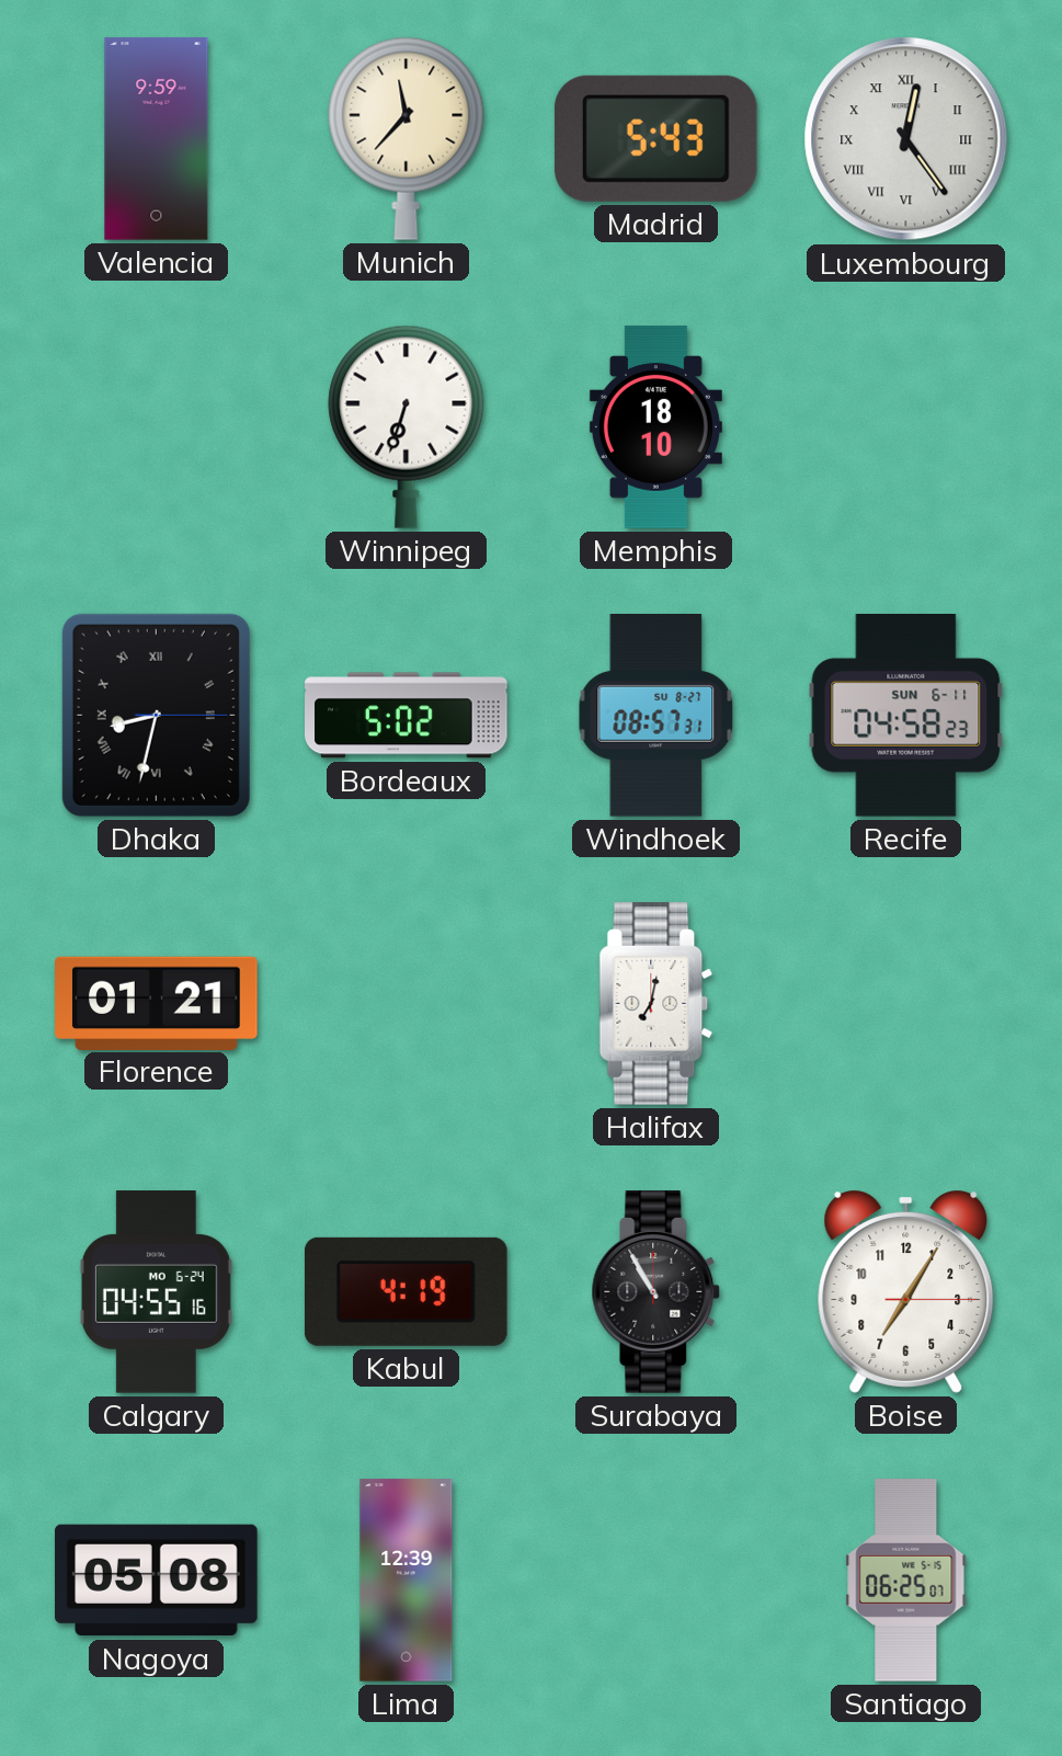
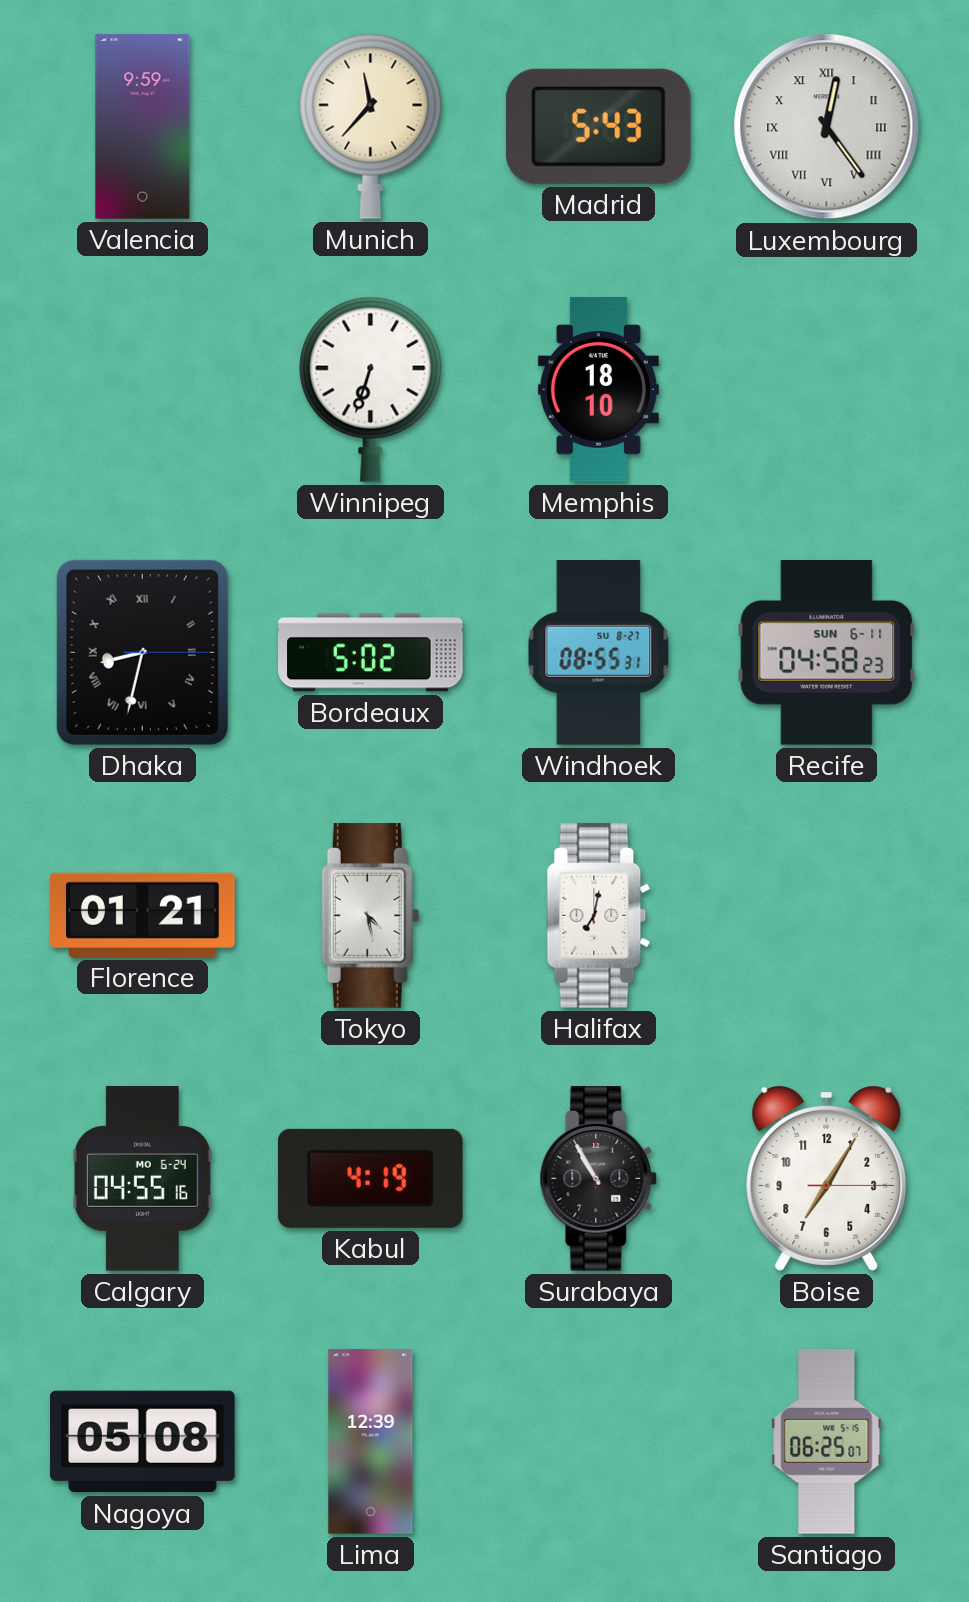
Windhoek: 08:57 -> 08:55 (599, 653)
Tokyo: none -> 4:28 (370, 916)
